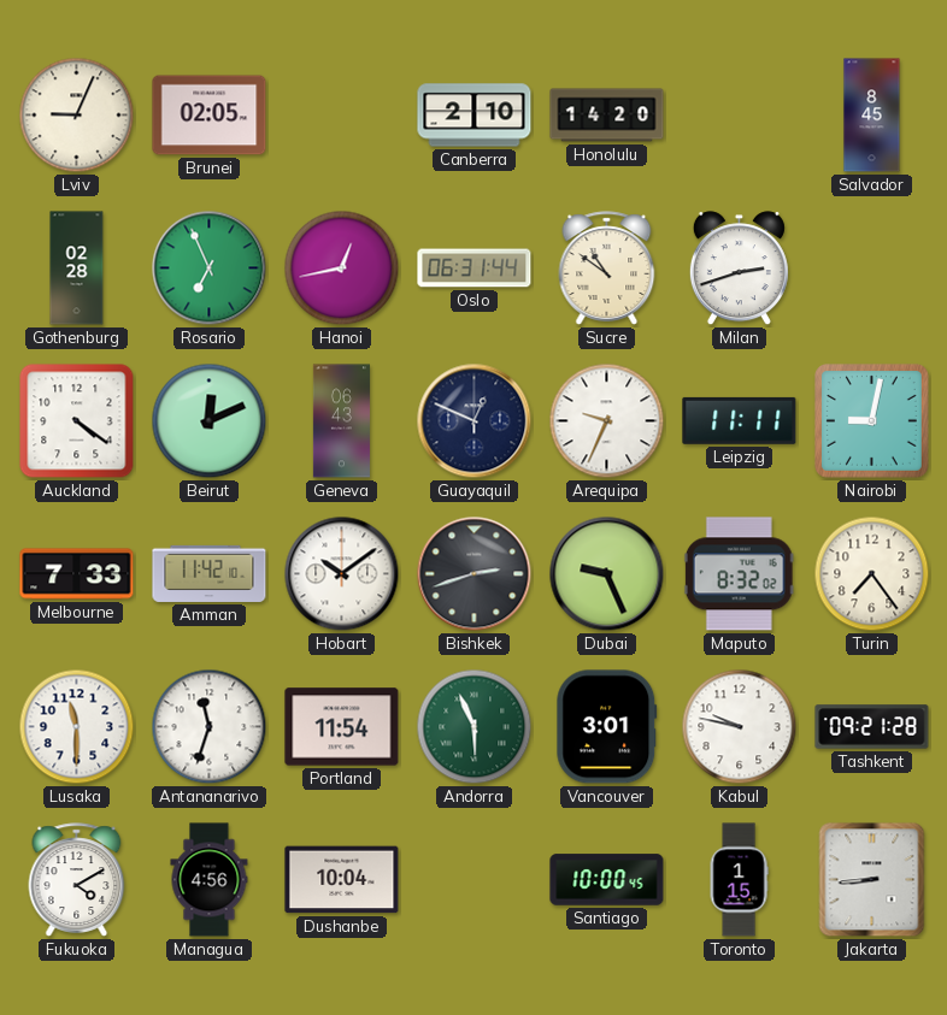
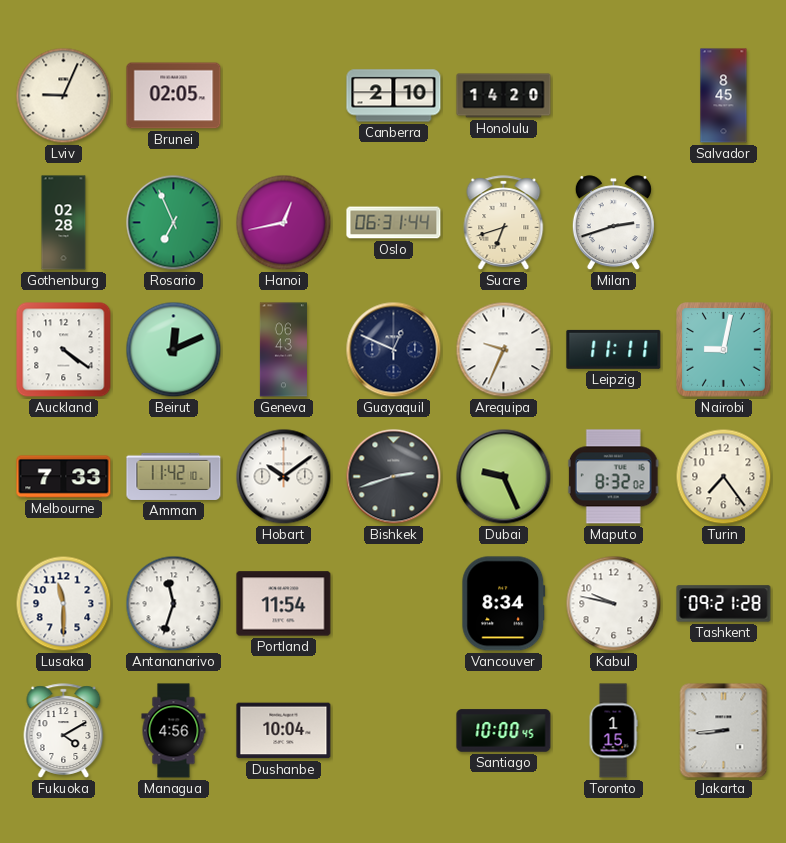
Sucre: 10:51 -> 6:42 (504, 223)
Andorra: 5:56 -> none (475, 727)
Vancouver: 3:01 -> 8:34 (504, 604)
